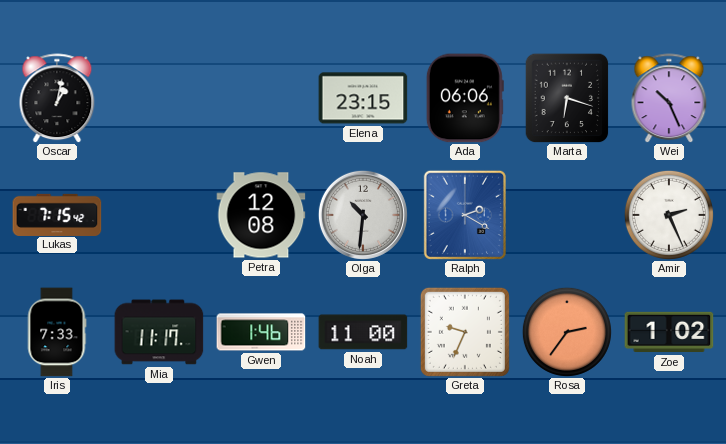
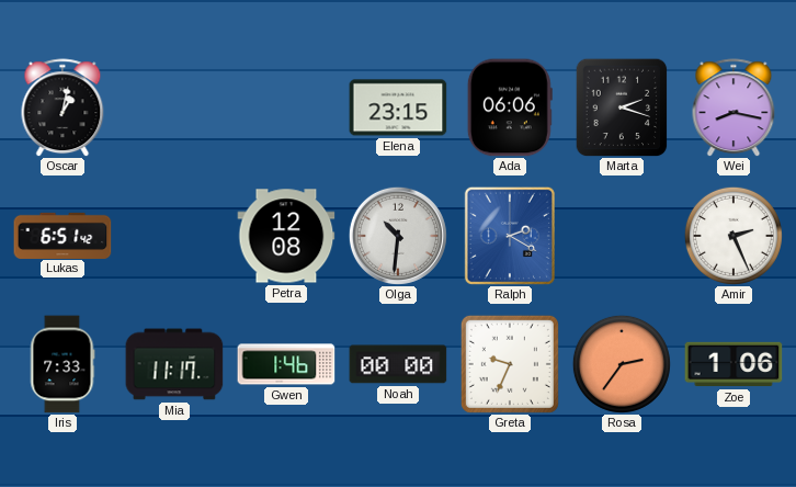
Marta: 6:18 -> 2:18 (622, 107)
Wei: 10:26 -> 8:17 (734, 107)
Lukas: 7:15 -> 6:51 (62, 235)
Noah: 11:00 -> 00:00 (398, 364)
Zoe: 1:02 -> 1:06 (734, 364)
